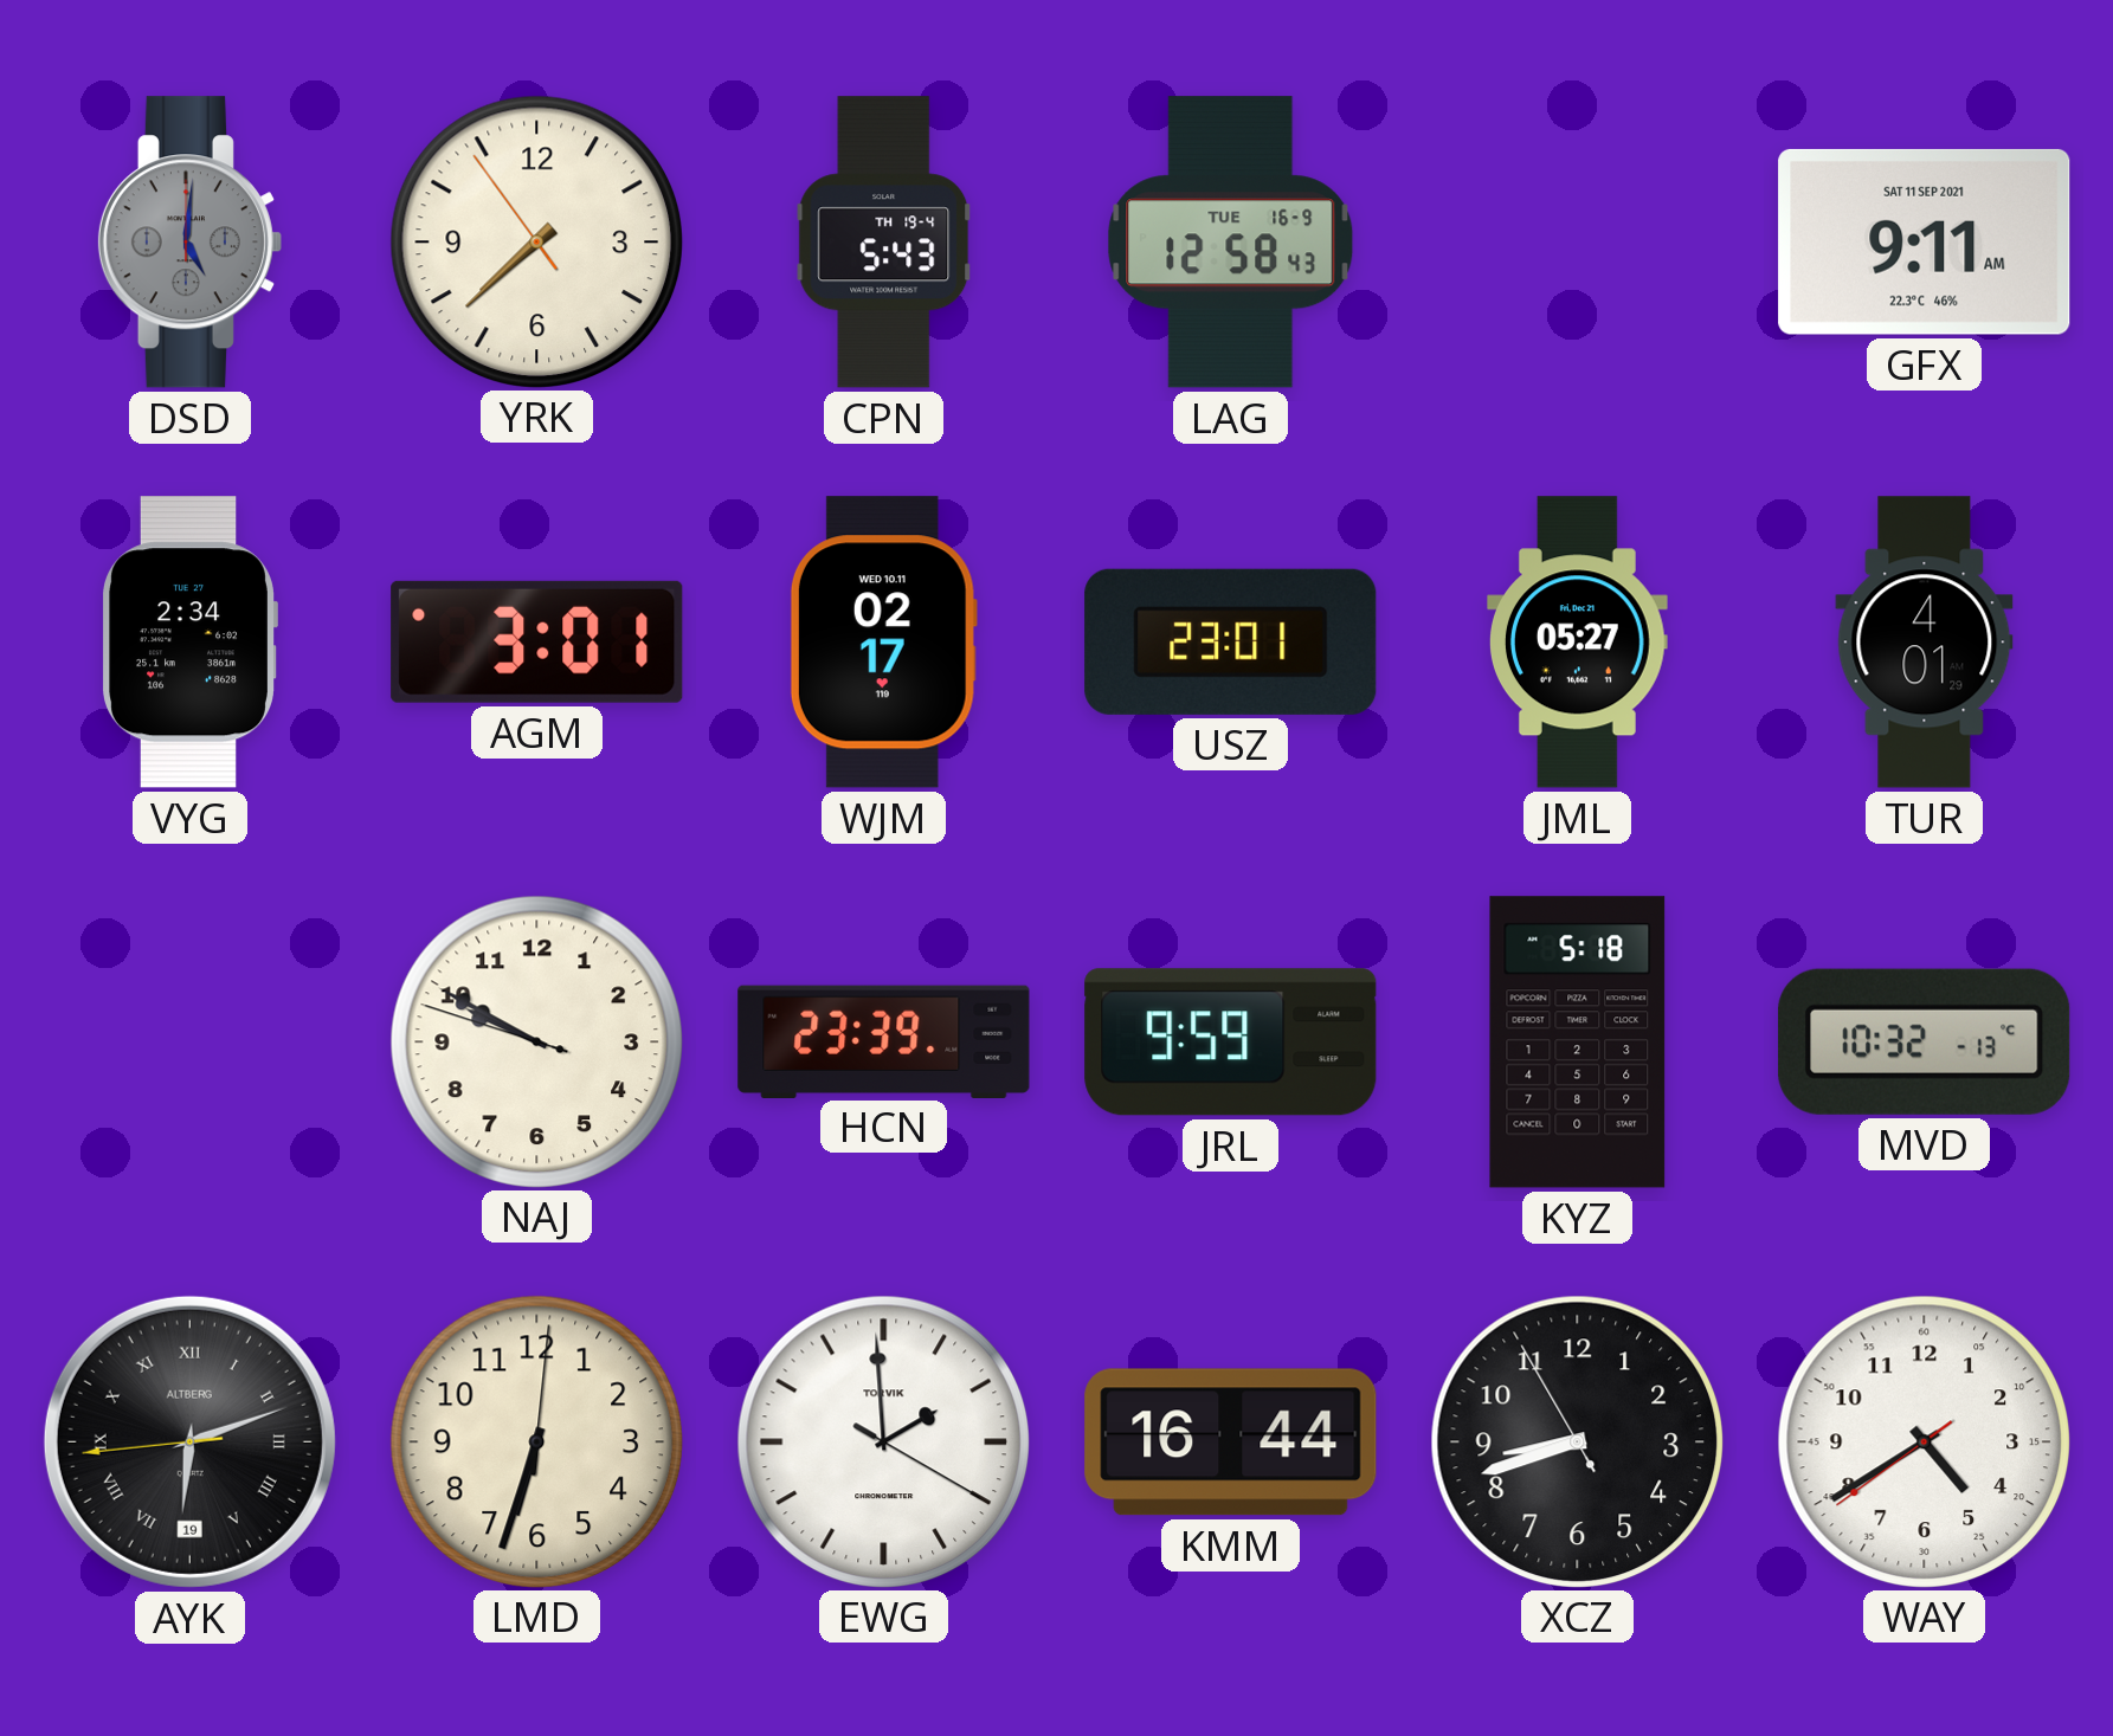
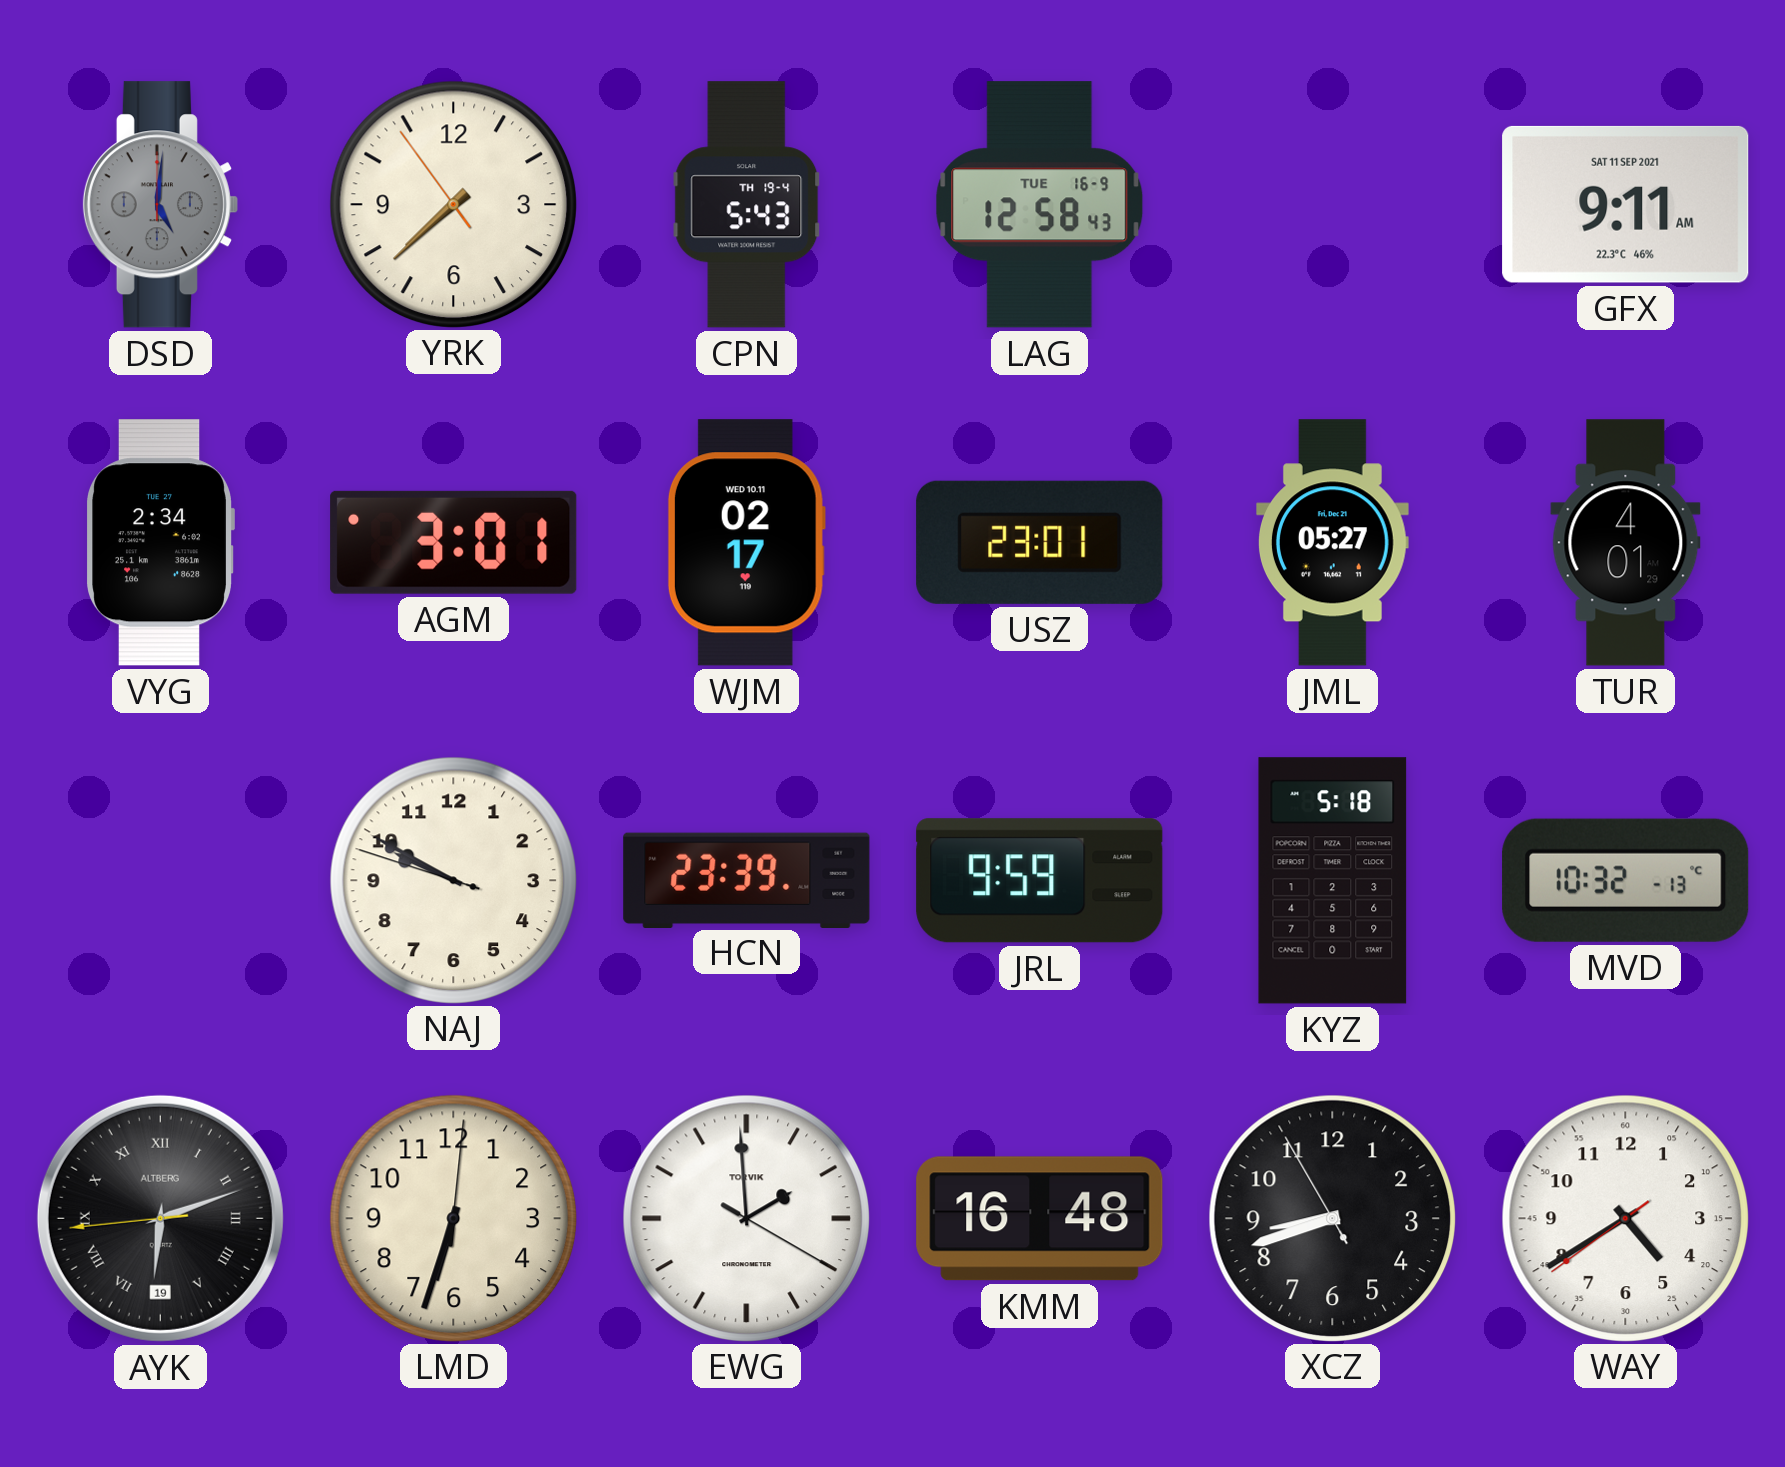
KMM: 16:44 -> 16:48 (1040, 1219)
